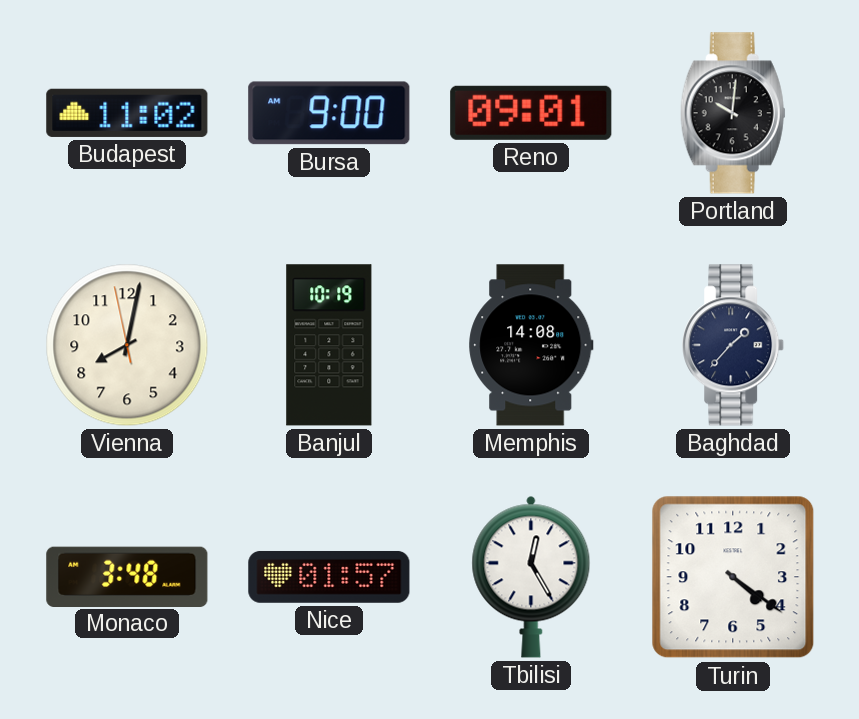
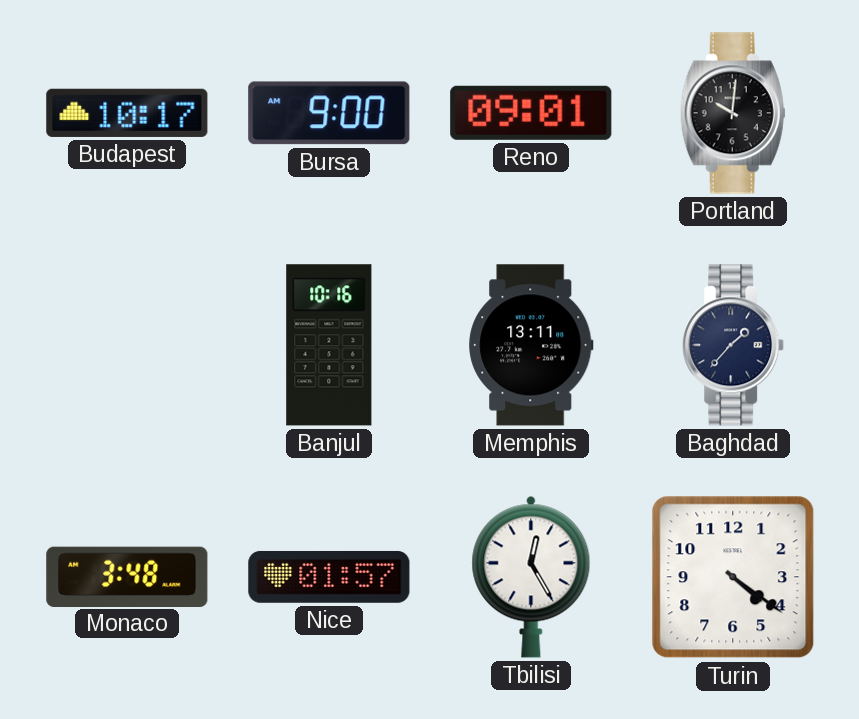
Budapest: 11:02 -> 10:17 (127, 113)
Vienna: 8:01 -> none (127, 345)
Banjul: 10:19 -> 10:16 (329, 345)
Memphis: 14:08 -> 13:11 (531, 345)
